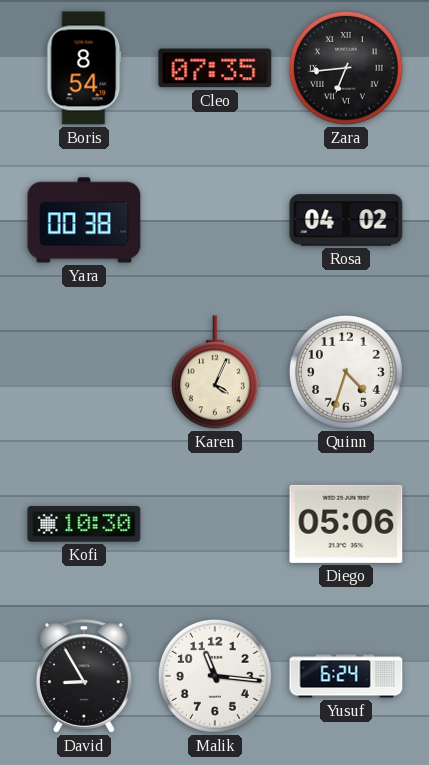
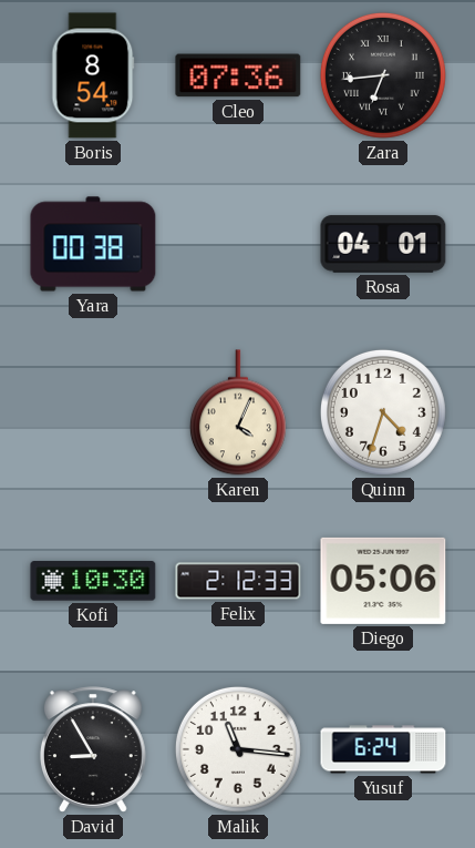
Cleo: 07:35 -> 07:36 (238, 75)
Rosa: 04:02 -> 04:01 (383, 244)
Felix: none -> 2:12 (238, 581)
